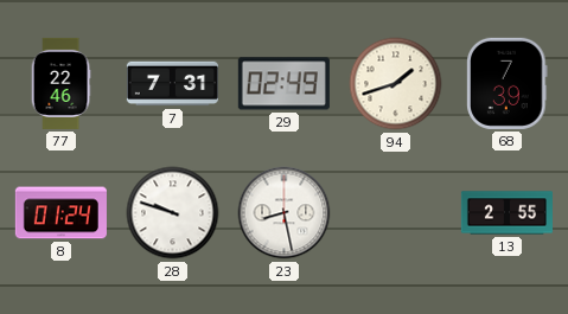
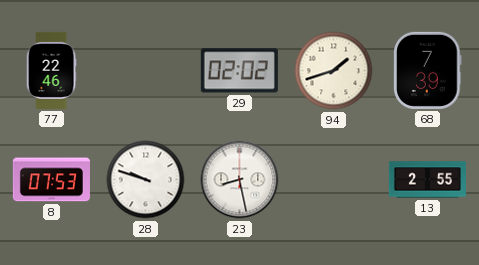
7: 7:31 -> none (172, 84)
29: 02:49 -> 02:02 (239, 71)
8: 01:24 -> 07:53 (51, 180)
